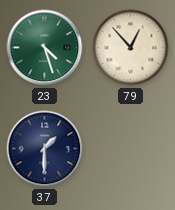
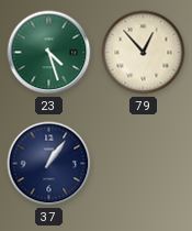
37: 1:30 -> 1:06 (49, 164)
